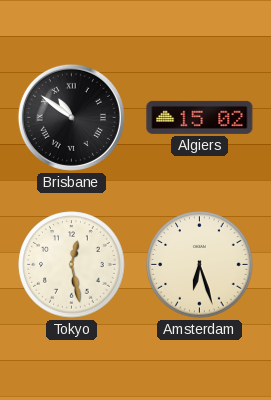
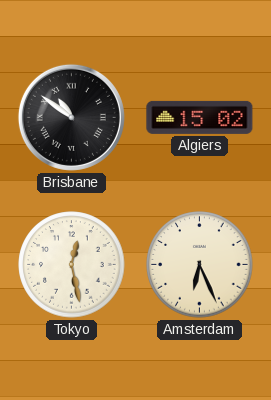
Amsterdam: 6:27 -> 6:26 (200, 265)
